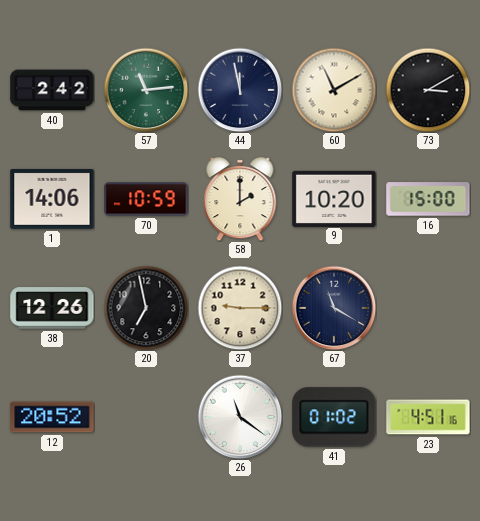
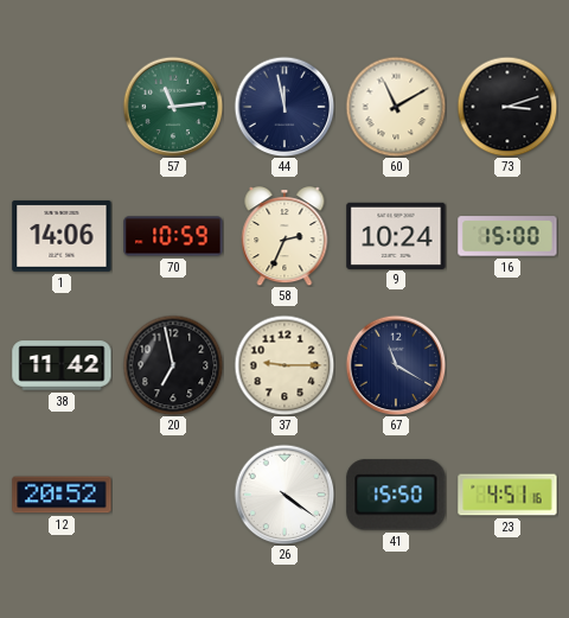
40: 2:42 -> none (52, 90)
73: 3:10 -> 3:12 (507, 107)
58: 2:00 -> 2:34 (284, 236)
9: 10:20 -> 10:24 (396, 235)
38: 12:26 -> 11:42 (62, 365)
26: 11:21 -> 4:21 (284, 495)
41: 01:02 -> 15:50 (396, 495)
